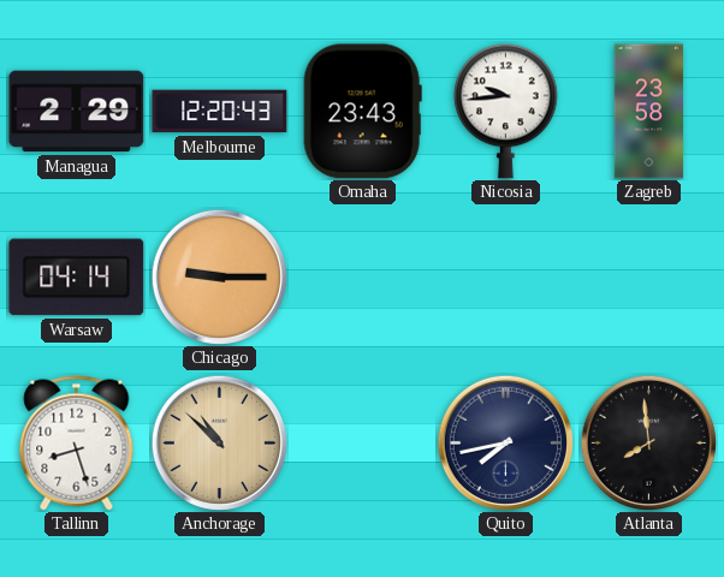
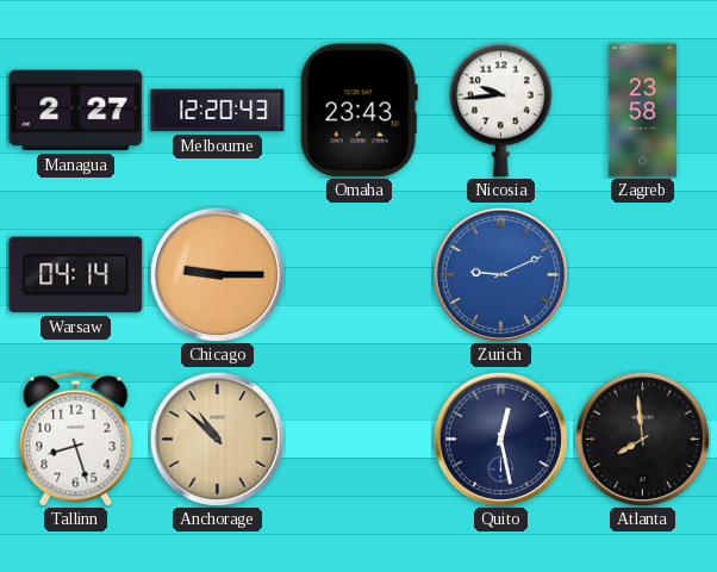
Managua: 2:29 -> 2:27 (76, 111)
Zurich: none -> 9:11 (500, 274)
Quito: 7:43 -> 12:28 (500, 439)
